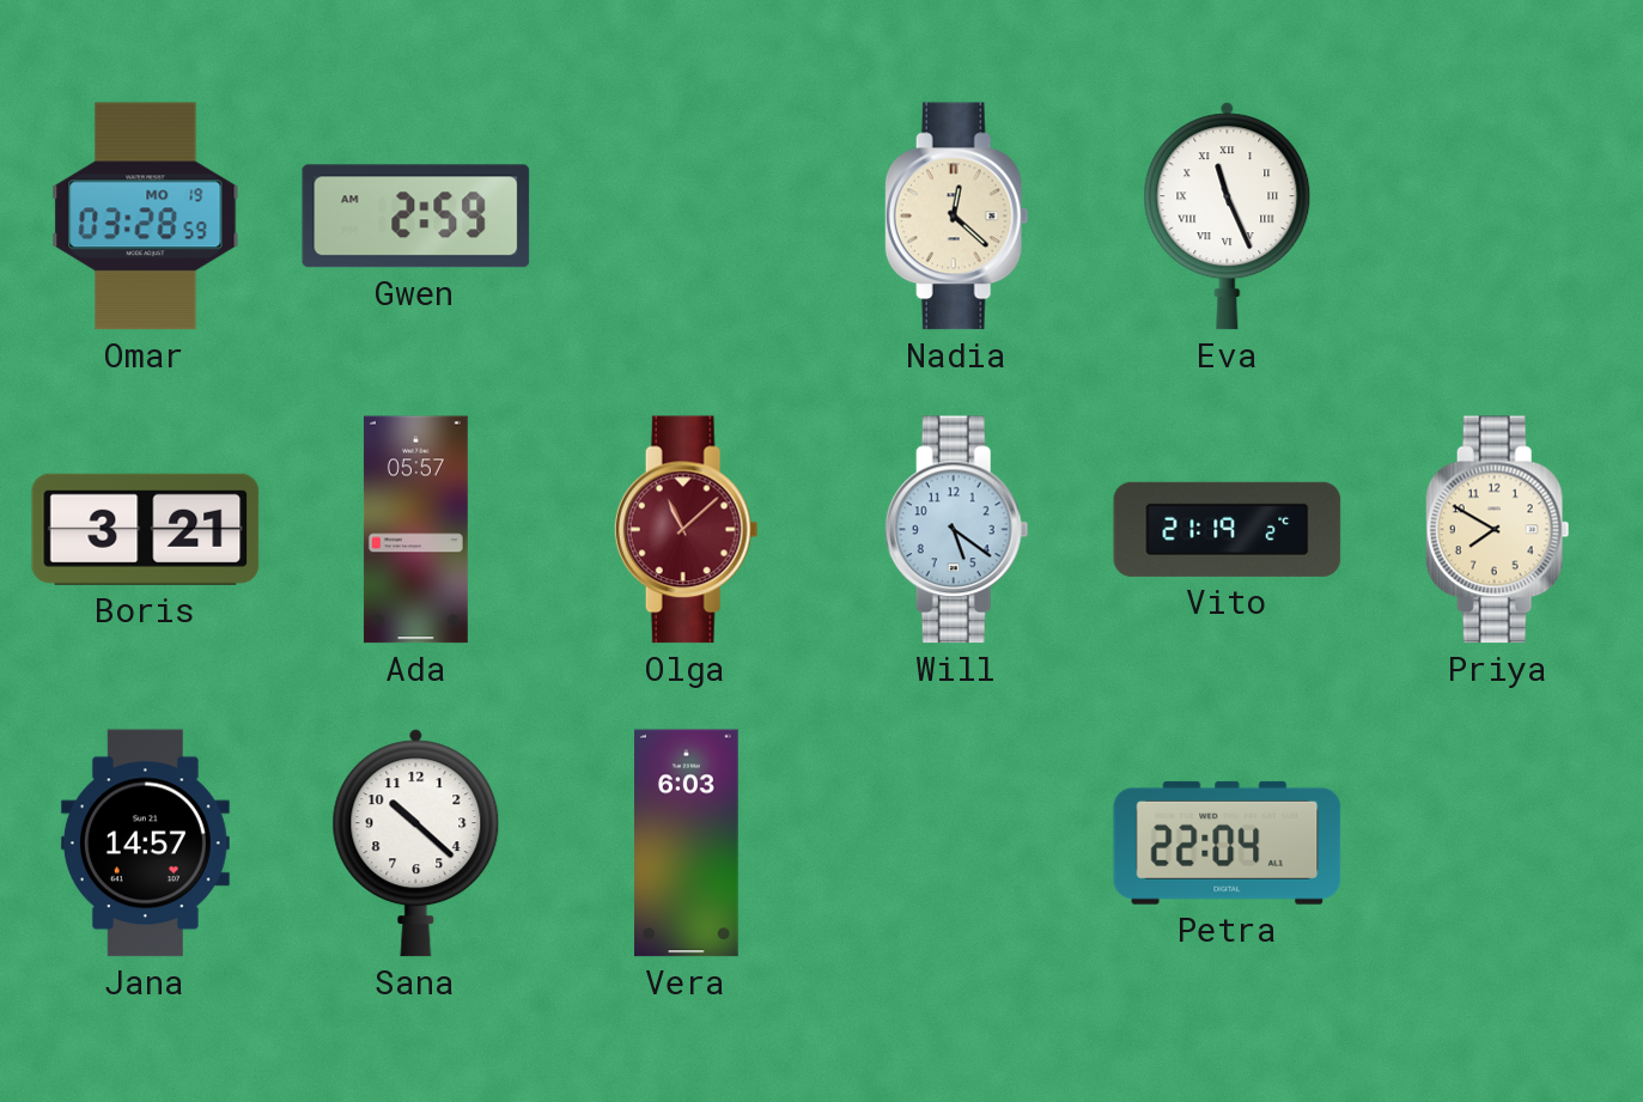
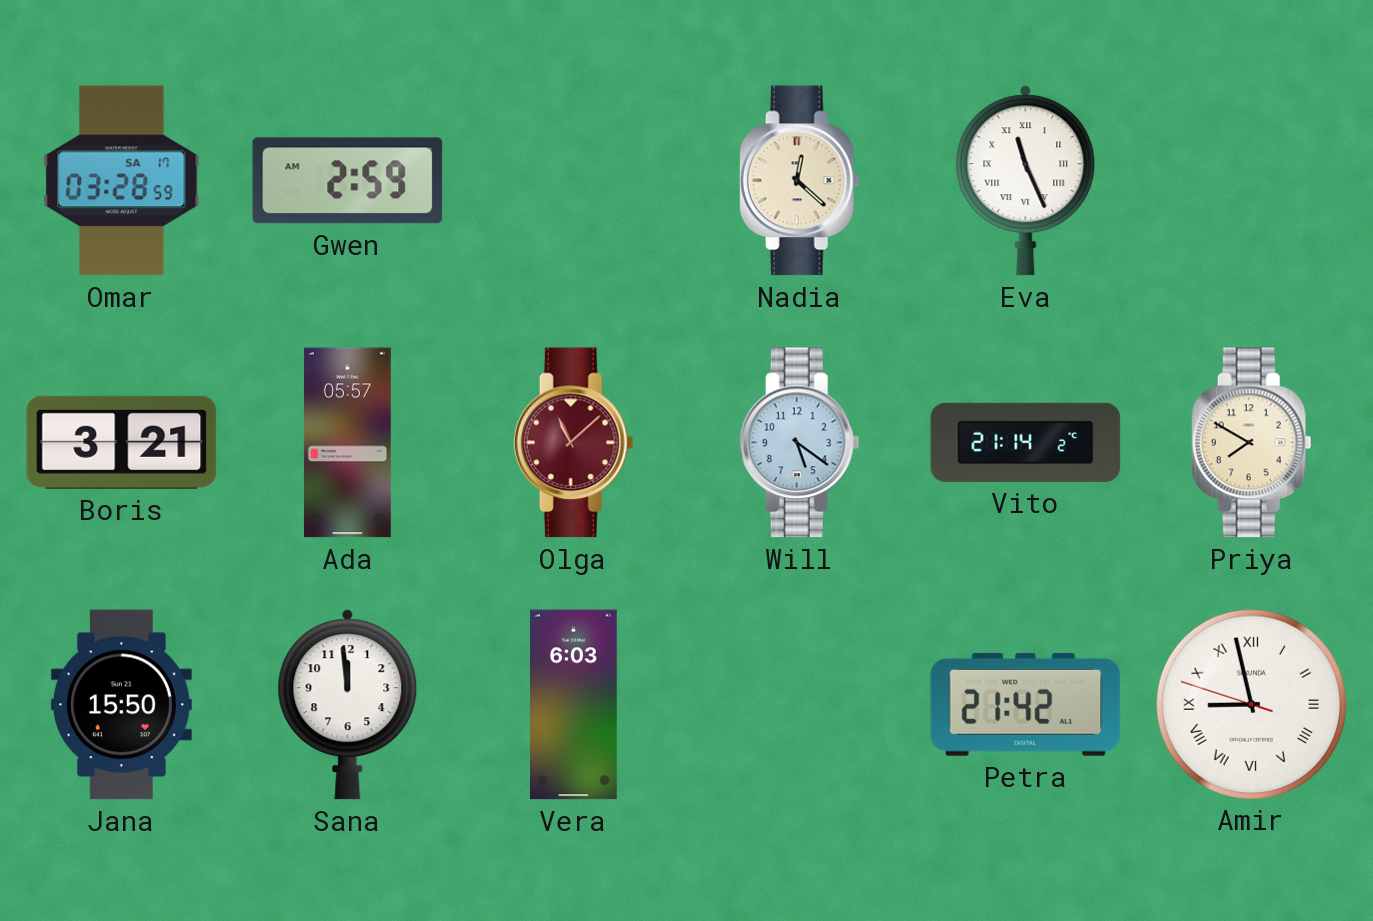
Omar date: MO 19 -> SA 17 (122, 181)
Vito: 21:19 -> 21:14 (1026, 442)
Jana: 14:57 -> 15:50 (121, 705)
Sana: 10:22 -> 11:59 (348, 705)
Petra: 22:04 -> 21:42 (1026, 704)
Amir: none -> 8:57 (1251, 704)
